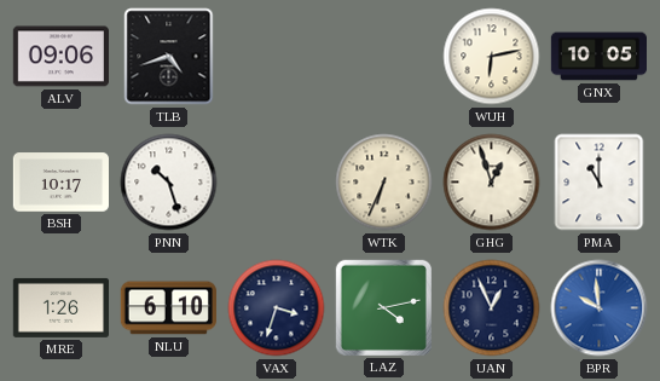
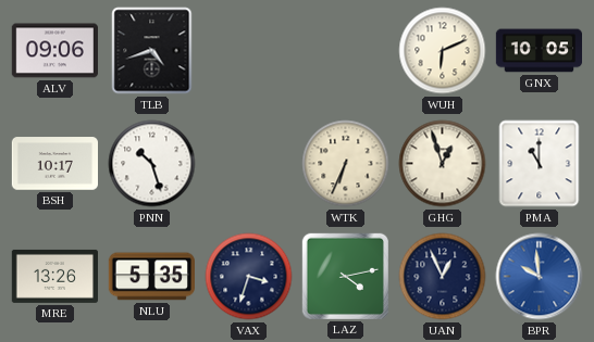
WUH: 6:13 -> 6:11 (443, 51)
MRE: 1:26 -> 13:26 (54, 276)
NLU: 6:10 -> 5:35 (151, 277)
